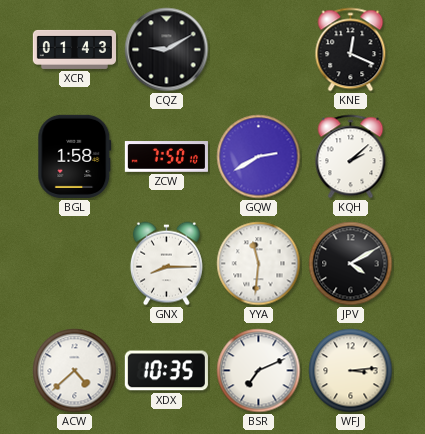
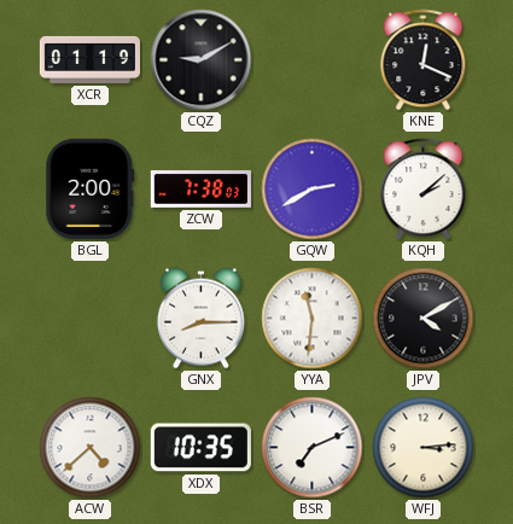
XCR: 01:43 -> 01:19 (89, 59)
BGL: 1:58 -> 2:00 (91, 188)
ZCW: 7:50 -> 7:38 (200, 190)
